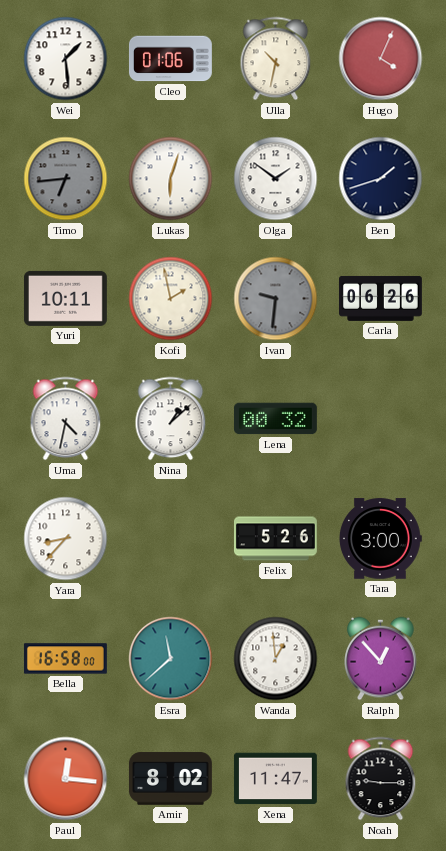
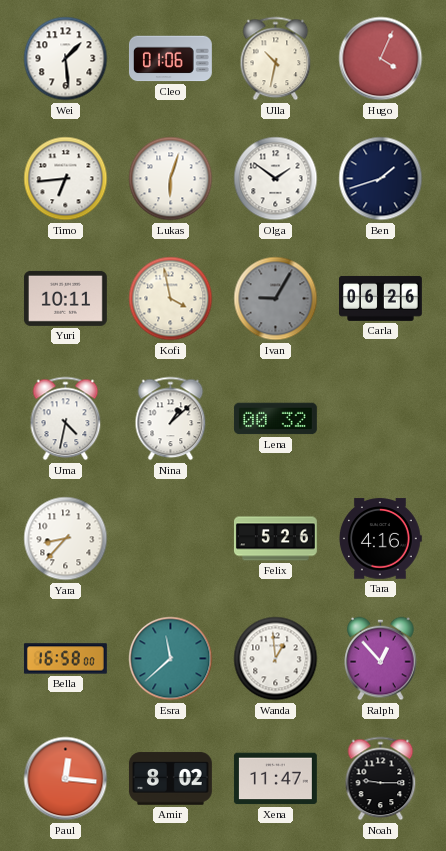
Timo dial: grey -> white (66, 179)
Kofi: 1:58 -> 3:58 (171, 299)
Ivan: 9:31 -> 9:05 (276, 299)
Tara: 3:00 -> 4:16 (381, 539)
